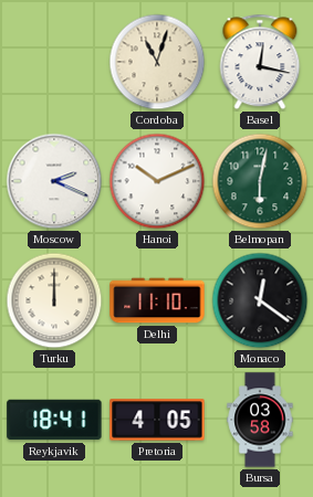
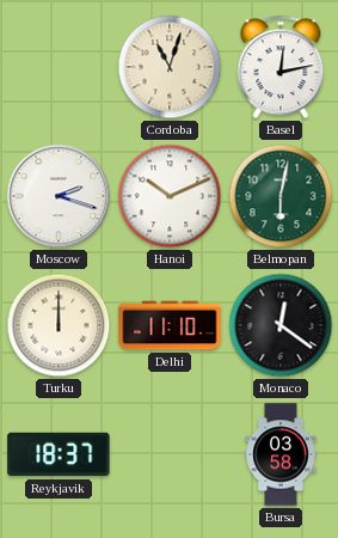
Basel: 12:17 -> 12:13 (281, 67)
Moscow: 2:19 -> 2:18 (59, 196)
Reykjavik: 18:41 -> 18:37 (59, 454)
Pretoria: 4:05 -> none (157, 420)
